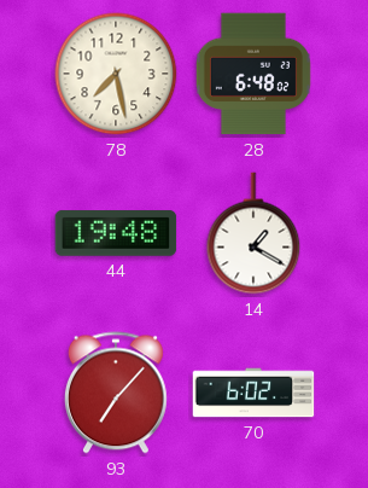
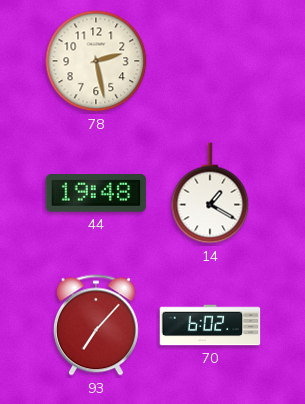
78: 7:28 -> 2:28 (96, 61)
28: 6:48 -> none (253, 74)
